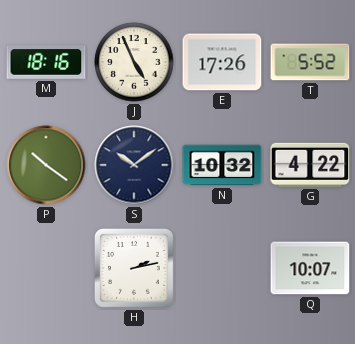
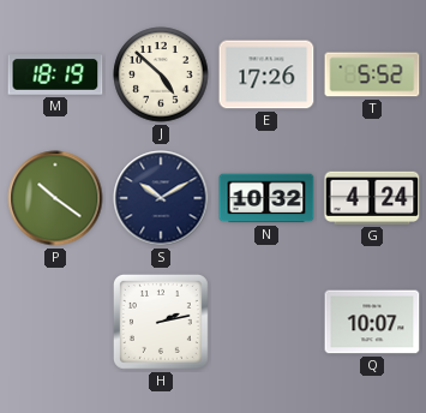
M: 18:16 -> 18:19 (55, 74)
J: 4:56 -> 4:52 (161, 74)
S: 10:09 -> 10:10 (161, 198)
G: 4:22 -> 4:24 (372, 198)
